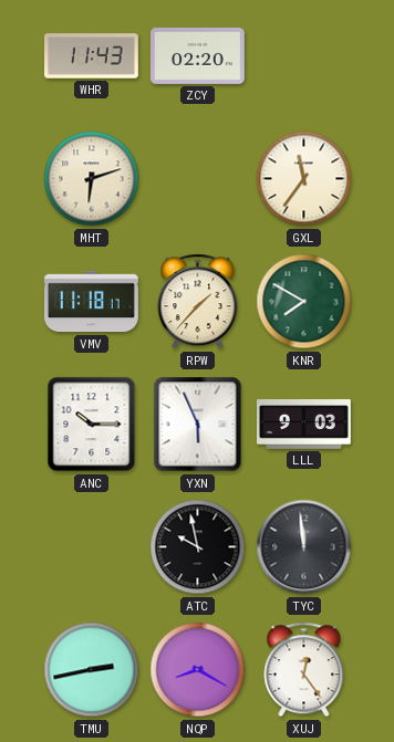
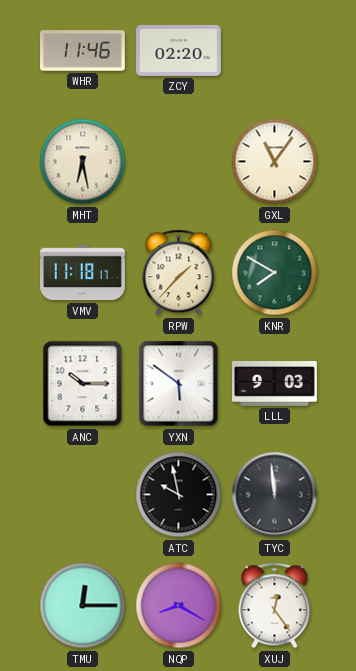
WHR: 11:43 -> 11:46 (83, 51)
MHT: 6:12 -> 6:28 (83, 162)
GXL: 11:36 -> 11:06 (275, 162)
YXN: 5:56 -> 5:51 (179, 384)
TMU: 2:43 -> 12:15 (83, 606)
